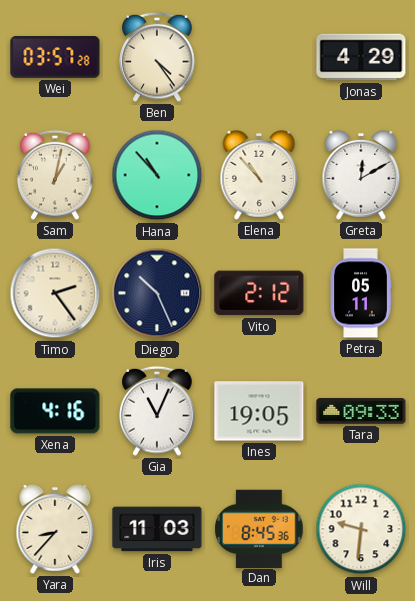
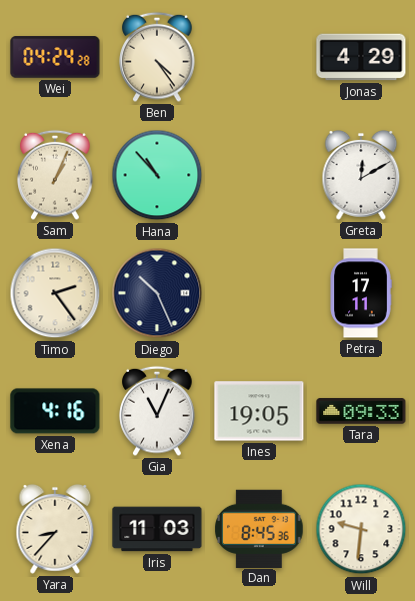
Wei: 03:57 -> 04:24 (55, 57)
Sam: 1:02 -> 1:04 (55, 175)
Elena: 10:53 -> none (259, 175)
Vito: 2:12 -> none (259, 293)
Petra: 05:11 -> 17:11 (361, 293)
